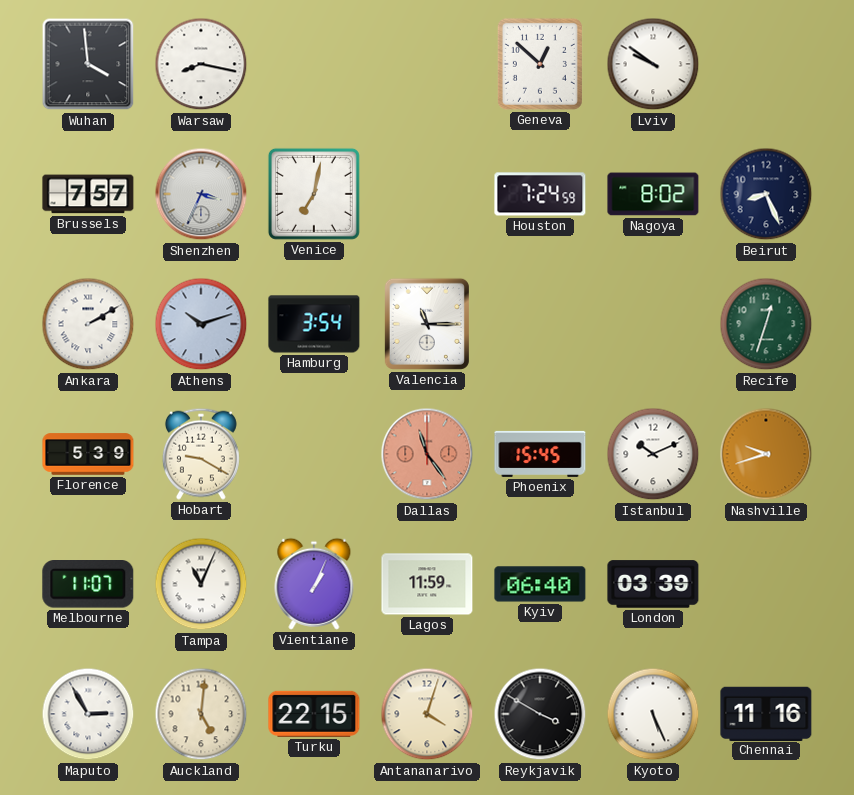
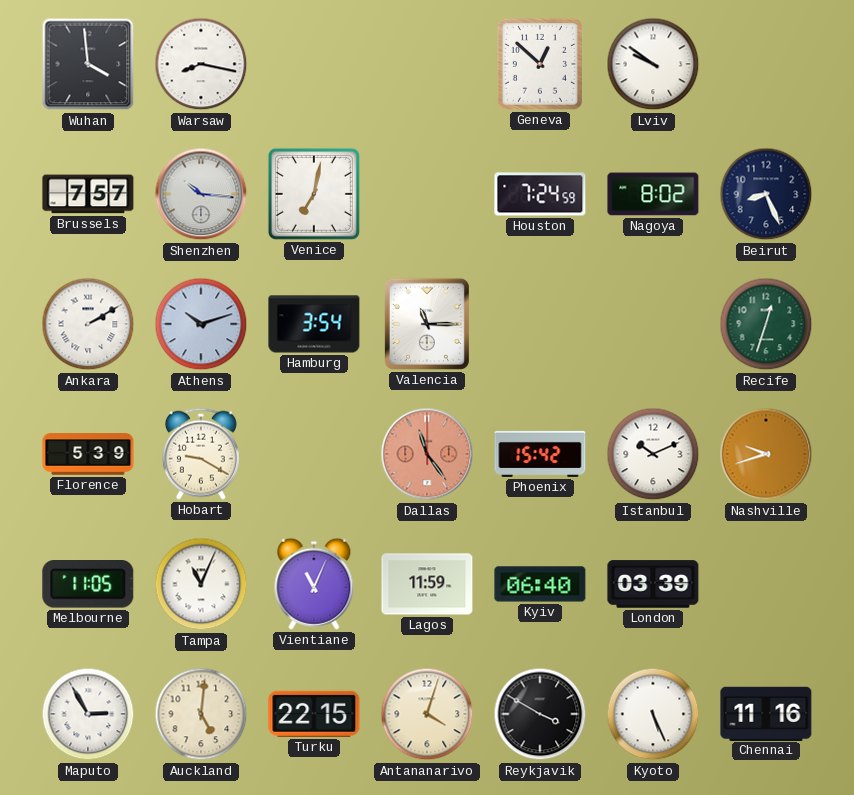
Shenzhen: 3:34 -> 10:16 (201, 194)
Phoenix: 15:45 -> 15:42 (540, 454)
Melbourne: 11:07 -> 11:05 (88, 585)
Vientiane: 1:04 -> 11:04 (314, 584)
